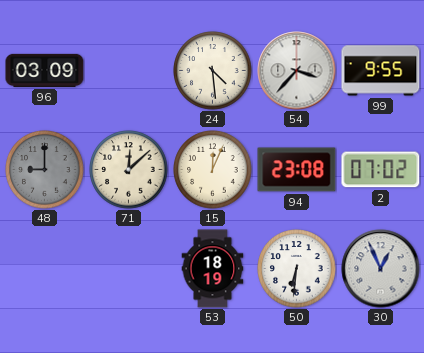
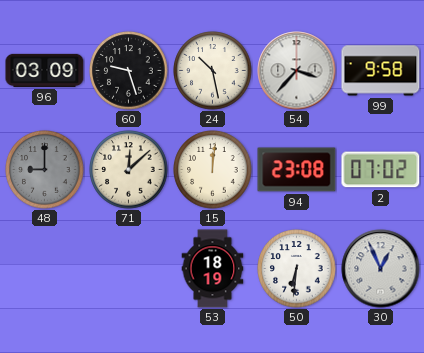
60: none -> 9:27 (129, 71)
24: 4:29 -> 10:28 (213, 71)
99: 9:55 -> 9:58 (381, 71)
15: 12:04 -> 12:01 (213, 170)
